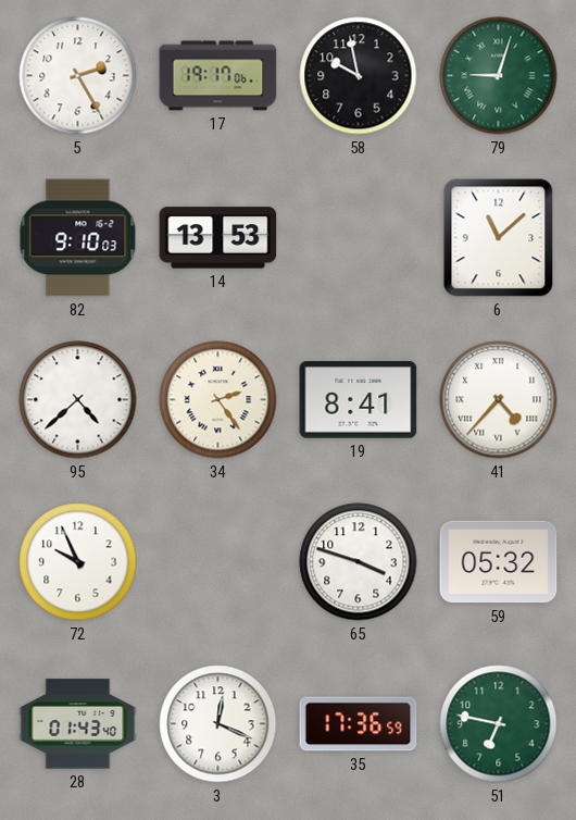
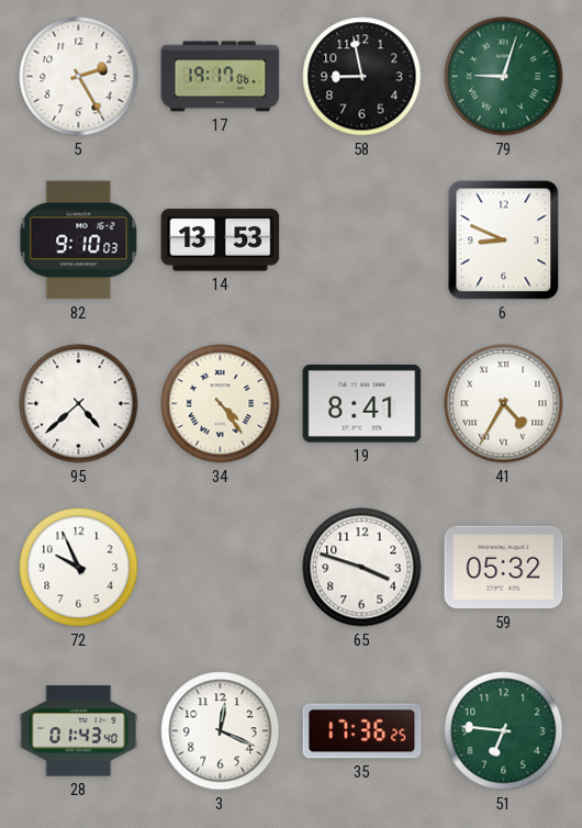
58: 9:58 -> 8:58 (362, 77)
6: 11:08 -> 8:49 (504, 240)
34: 2:24 -> 4:24 (221, 404)
41: 4:37 -> 4:35 (504, 404)
35: 17:36:59 -> 17:36:25 (362, 731)
51: 6:47 -> 6:46 (504, 731)
